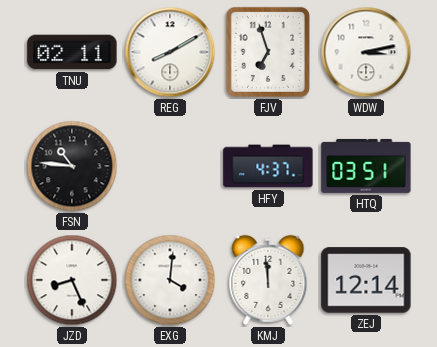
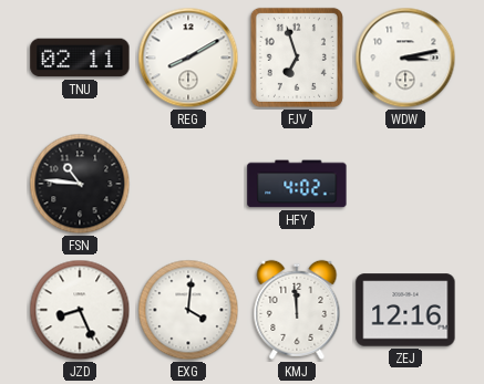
HFY: 4:37 -> 4:02 (297, 184)
HTQ: 03:51 -> none (366, 166)
ZEJ: 12:14 -> 12:16 (405, 310)
